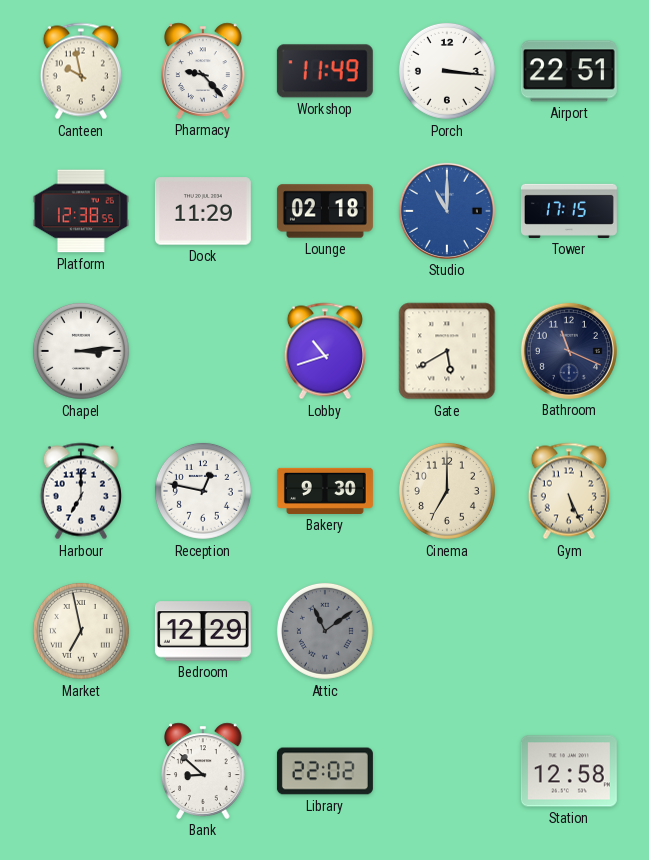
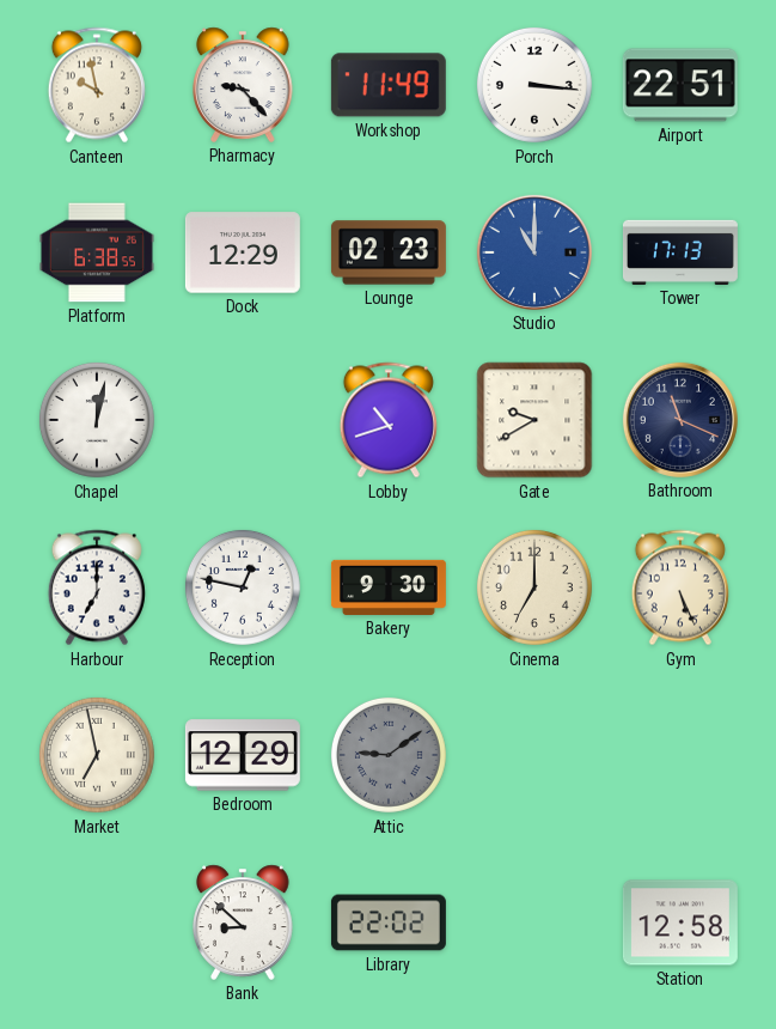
Platform: 12:38 -> 6:38 (97, 252)
Dock: 11:29 -> 12:29 (243, 252)
Lounge: 02:18 -> 02:23 (389, 252)
Tower: 17:15 -> 17:13 (680, 252)
Chapel: 3:14 -> 12:02 (97, 420)
Gate: 5:40 -> 9:40 (534, 420)
Attic: 11:09 -> 9:09 (389, 755)
